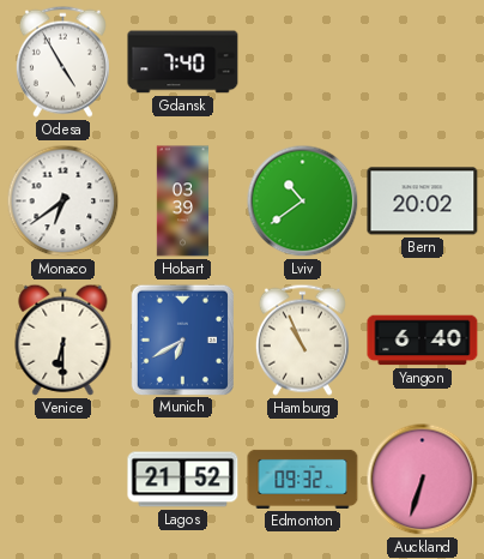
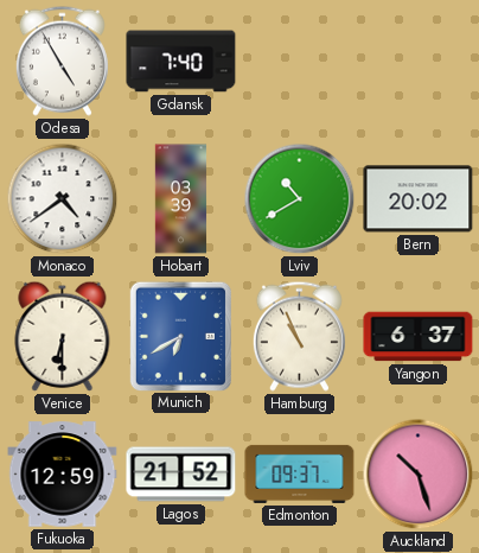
Monaco: 6:39 -> 4:39 (63, 199)
Lviv: 10:39 -> 10:40 (300, 199)
Yangon: 6:40 -> 6:37 (419, 337)
Fukuoka: none -> 12:59 (63, 475)
Edmonton: 09:32 -> 09:37 (300, 473)
Auckland: 6:33 -> 10:27 (419, 475)
